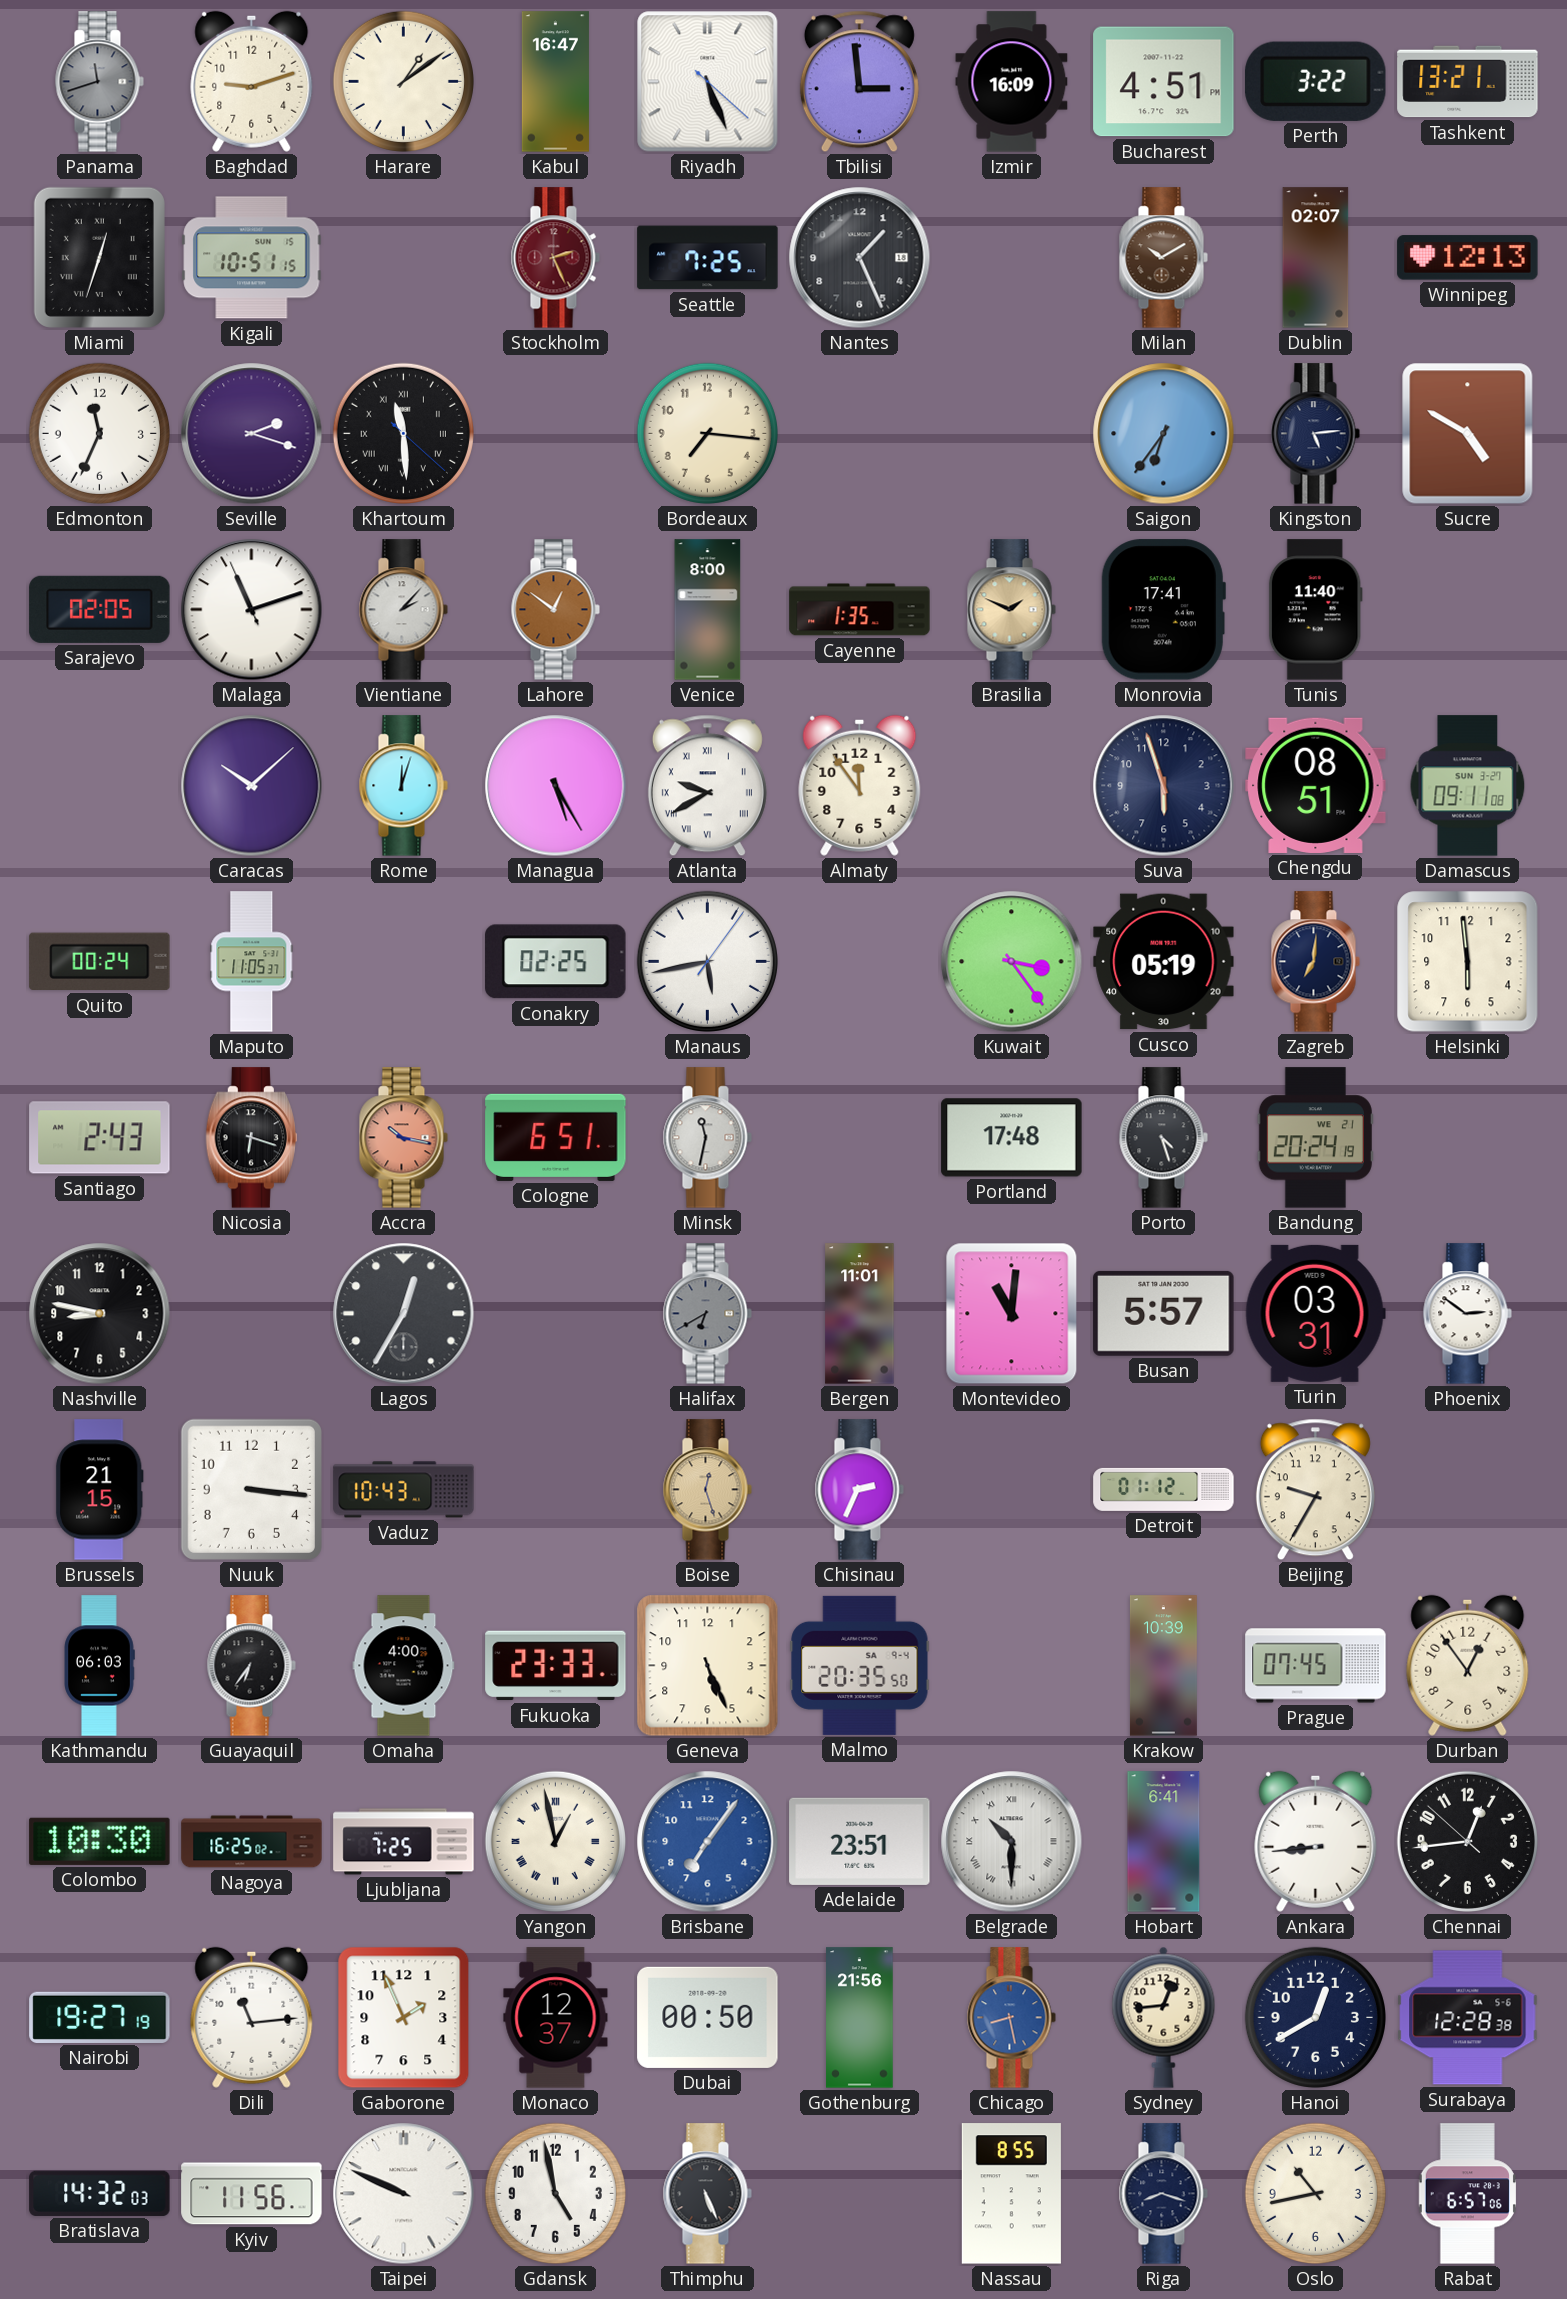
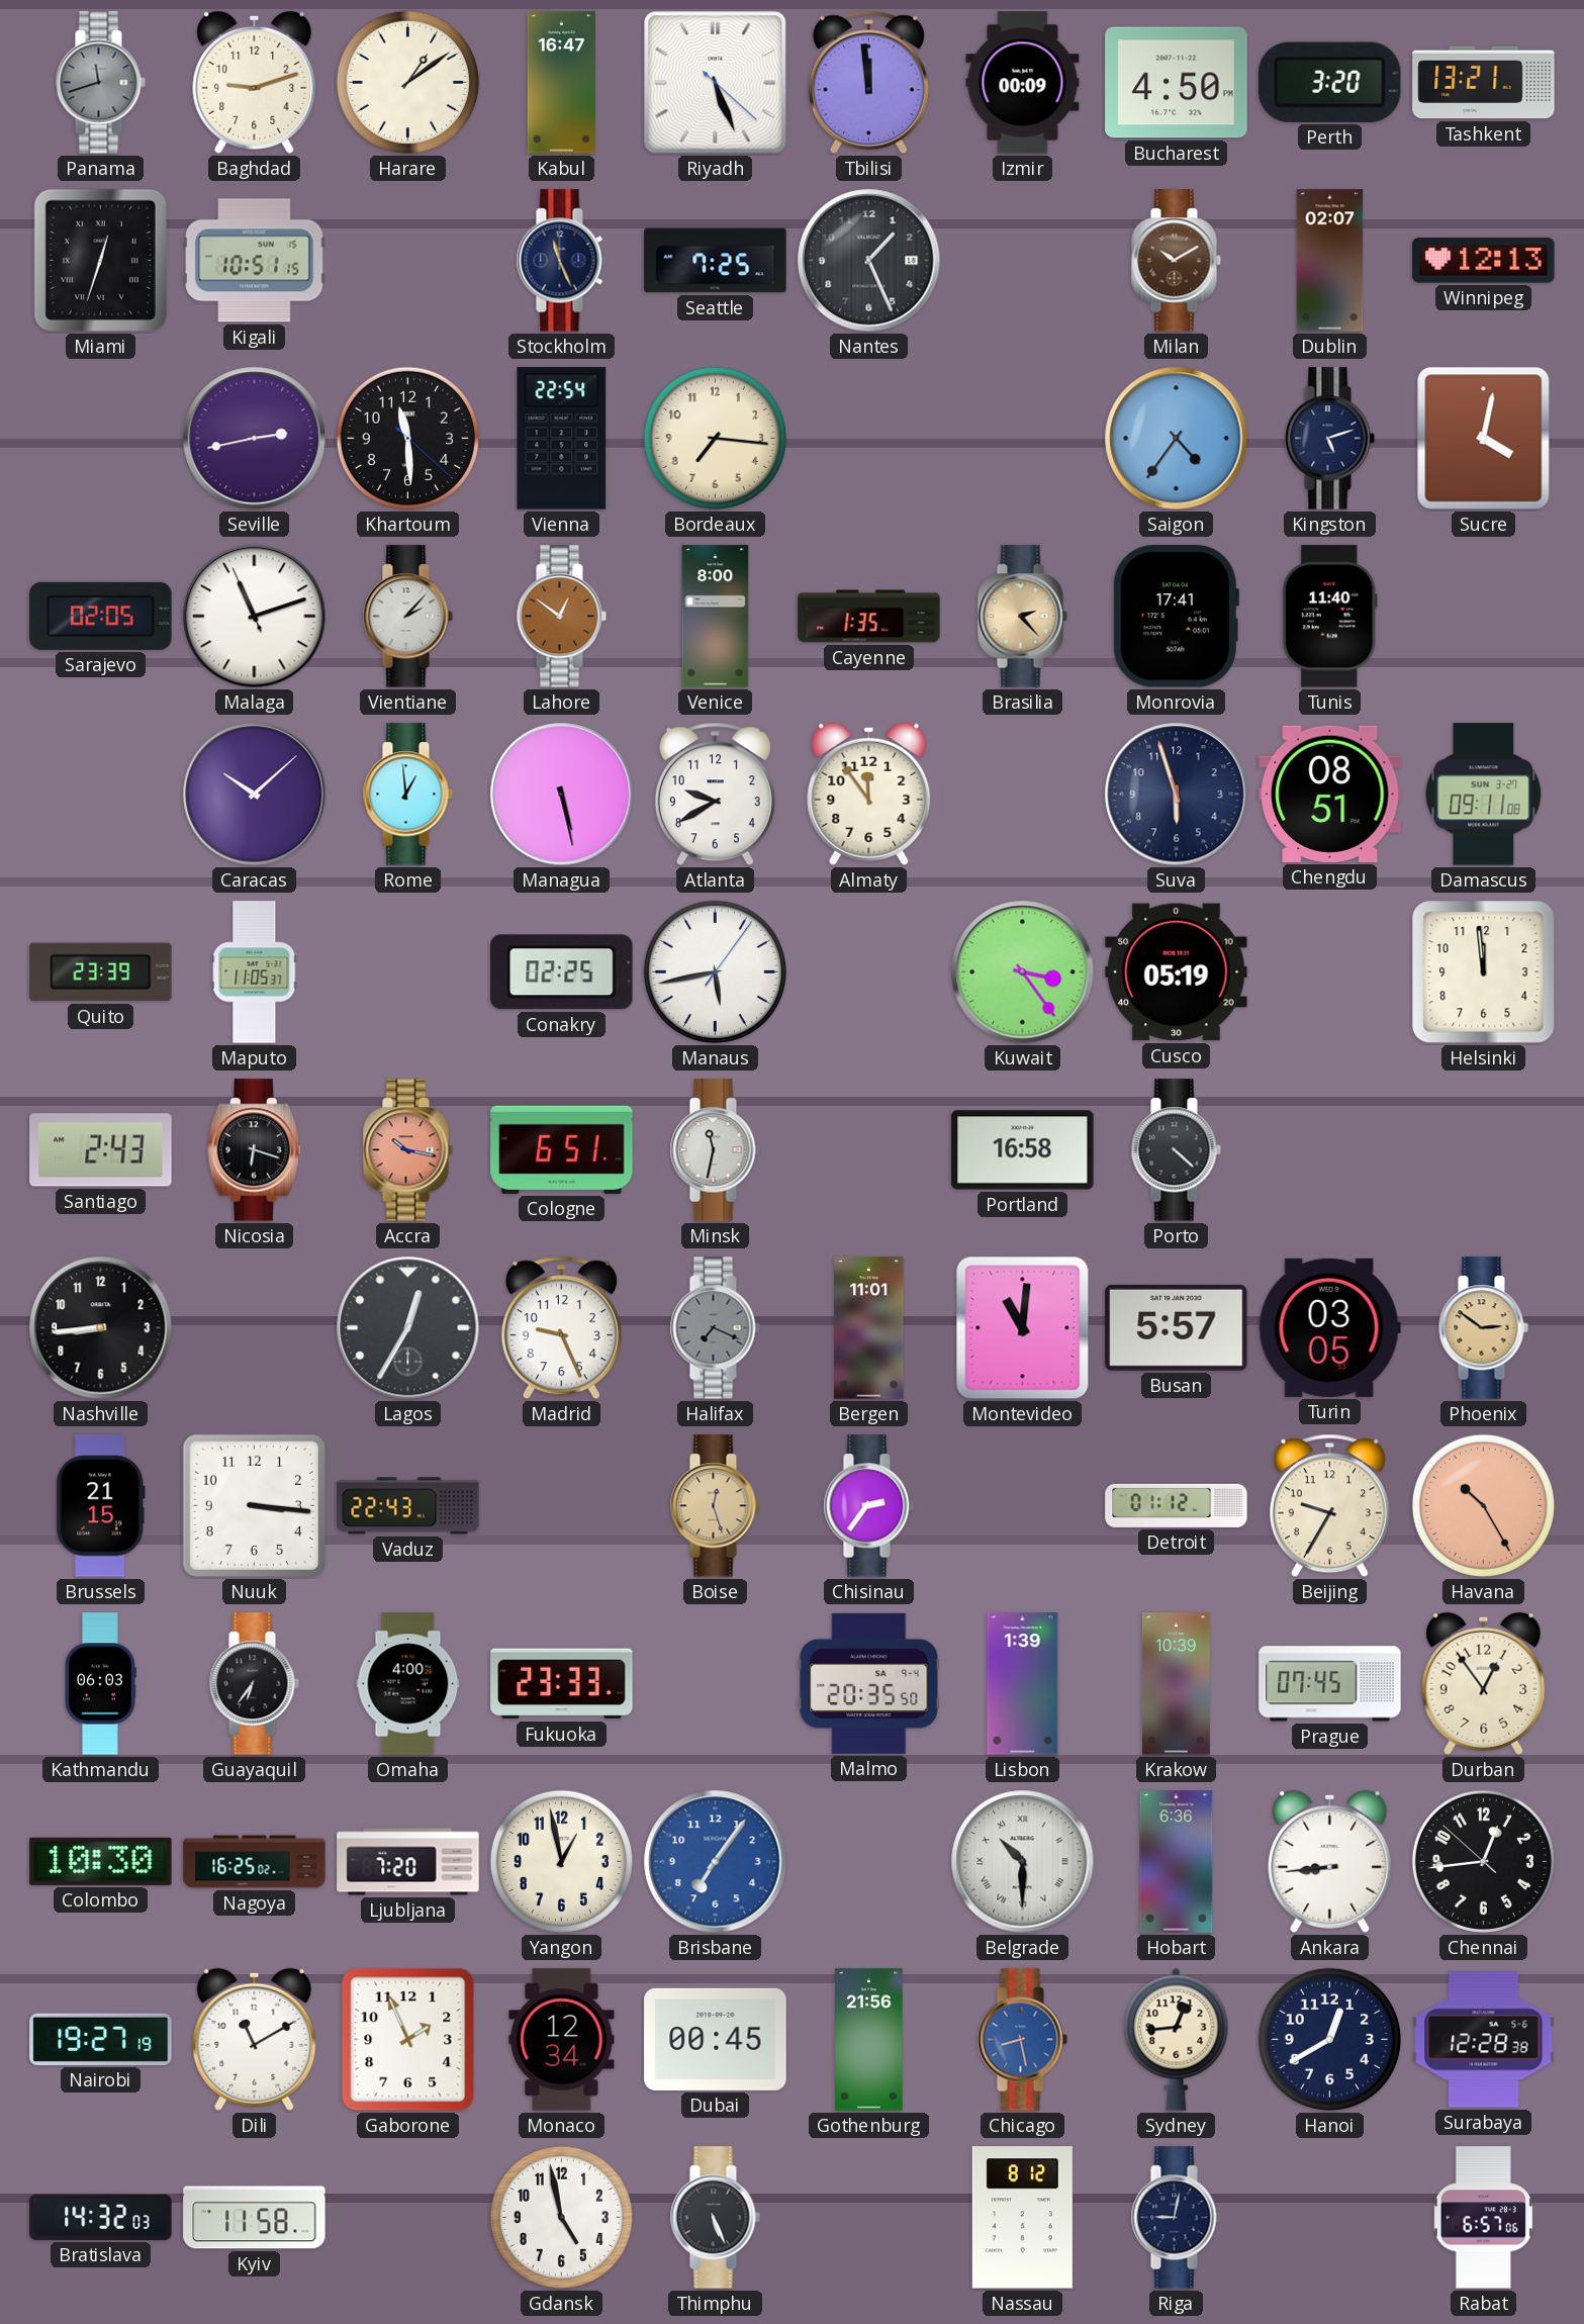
Tbilisi: 2:59 -> 11:59 (868, 83)
Izmir: 16:09 -> 00:09 (1023, 83)
Bucharest: 4:51 -> 4:50 (1177, 83)
Perth: 3:22 -> 3:20 (1330, 82)
Stockholm: 2:26 -> 11:26 (561, 261)
Stockholm dial: burgundy -> navy (561, 261)
Edmonton: 11:34 -> none (99, 433)
Seville: 2:18 -> 2:43 (255, 439)
Khartoum numerals: Roman -> Arabic (407, 438)
Vienna: none -> 22:54 (562, 439)
Saigon: 6:36 -> 4:36 (1177, 439)
Kingston: 5:14 -> 5:12 (1329, 439)
Sucre: 4:50 -> 4:02 (1484, 439)
Brasilia: 1:49 -> 2:23 (1022, 617)
Rome: 12:03 -> 12:59 (407, 795)
Managua: 5:25 -> 5:28 (562, 795)
Atlanta numerals: Roman -> Arabic (715, 795)
Quito: 00:24 -> 23:39 (101, 972)
Zagreb: 7:01 -> none (1315, 962)
Helsinki: 5:59 -> 11:59 (1484, 972)
Portland: 17:48 -> 16:58 (1023, 1150)
Porto: 4:27 -> 4:22 (1176, 1150)
Bandung: 20:24 -> none (1315, 1138)
Nashville: 8:47 -> 8:44 (101, 1328)
Madrid: none -> 9:26 (561, 1328)
Halifax: 6:40 -> 7:19 (715, 1328)
Turin: 03:31 -> 03:05 (1329, 1327)
Phoenix dial: white -> champagne (1483, 1328)
Vaduz: 10:43 -> 22:43 (408, 1506)
Chisinau: 2:34 -> 2:36 (868, 1506)
Havana: none -> 10:25 (1483, 1505)
Geneva: 5:26 -> none (708, 1666)
Lisbon: none -> 1:39 (1023, 1684)
Ljubljana: 7:25 -> 7:20 (408, 1862)
Yangon numerals: Roman -> Arabic (561, 1861)
Adelaide: 23:51 -> none (860, 1841)
Hobart: 6:41 -> 6:36 (1177, 1862)
Dili: 11:14 -> 11:10 (255, 2039)
Monaco: 12:37 -> 12:34 (562, 2040)
Dubai: 00:50 -> 00:45 (716, 2039)
Kyiv: 11:56 -> 11:58 (255, 2218)
Taipei: 9:49 -> none (404, 2194)
Nassau: 8:55 -> 8:12 (1022, 2218)
Riga: 8:18 -> 9:02 (1176, 2218)
Oslo: 10:43 -> none (1315, 2193)
